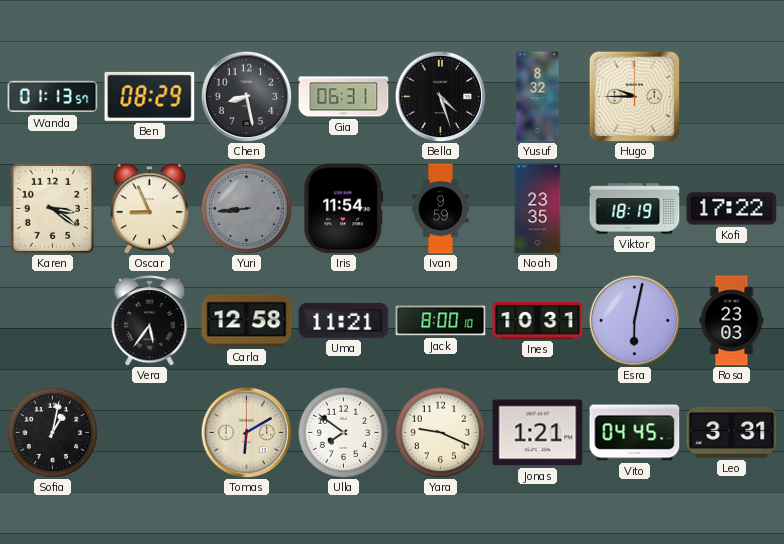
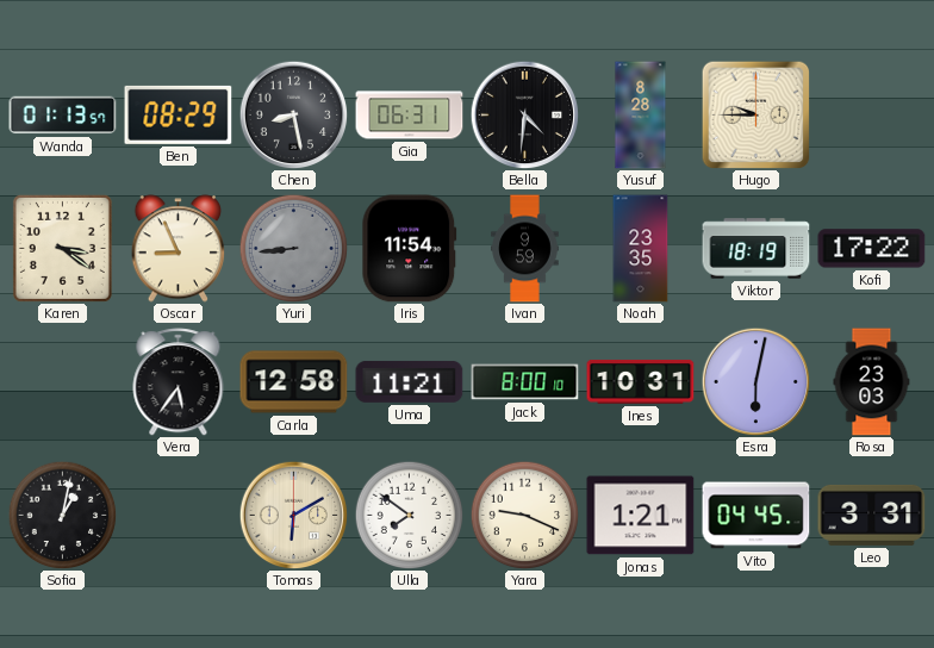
Bella: 4:27 -> 4:31 (524, 114)
Yusuf: 8:32 -> 8:28 (641, 116)
